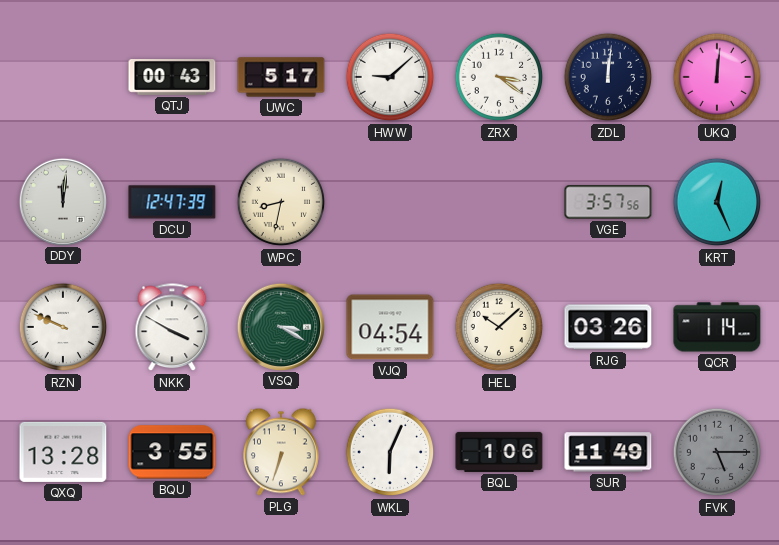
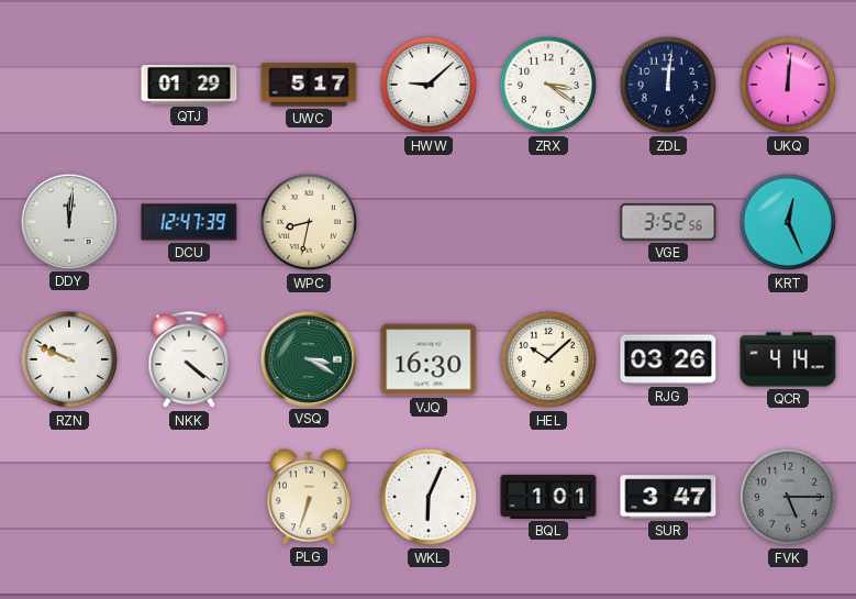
QTJ: 00:43 -> 01:29 (189, 86)
VGE: 3:57 -> 3:52 (668, 222)
NKK: 3:50 -> 4:21 (189, 360)
VJQ: 04:54 -> 16:30 (429, 359)
QCR: 1:14 -> 4:14 (788, 359)
QXQ: 13:28 -> none (63, 452)
BQU: 3:55 -> none (172, 452)
BQL: 1:06 -> 1:01 (548, 497)
SUR: 11:49 -> 3:47 (668, 497)
